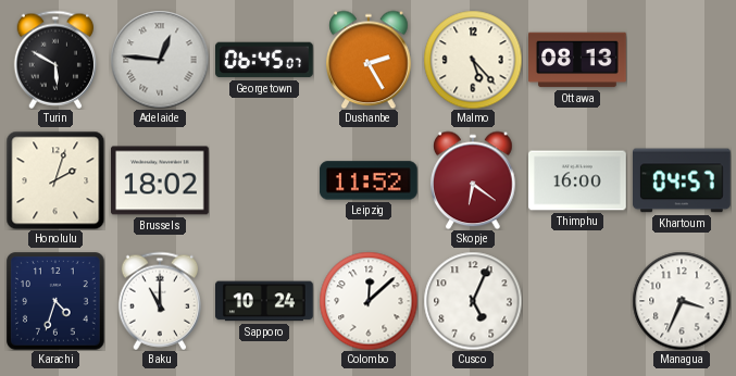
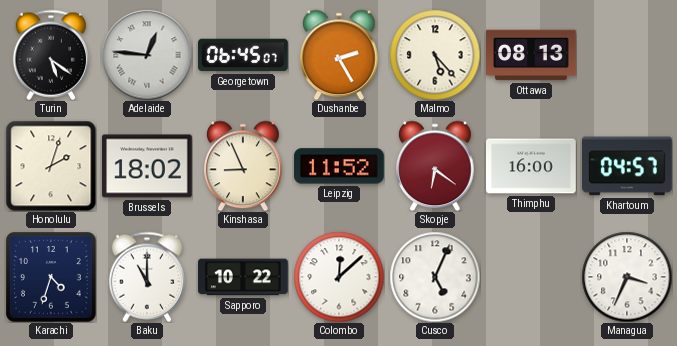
Turin: 5:50 -> 5:21 (50, 55)
Kinshasa: none -> 8:56 (243, 166)
Sapporo: 10:24 -> 10:22 (244, 277)
